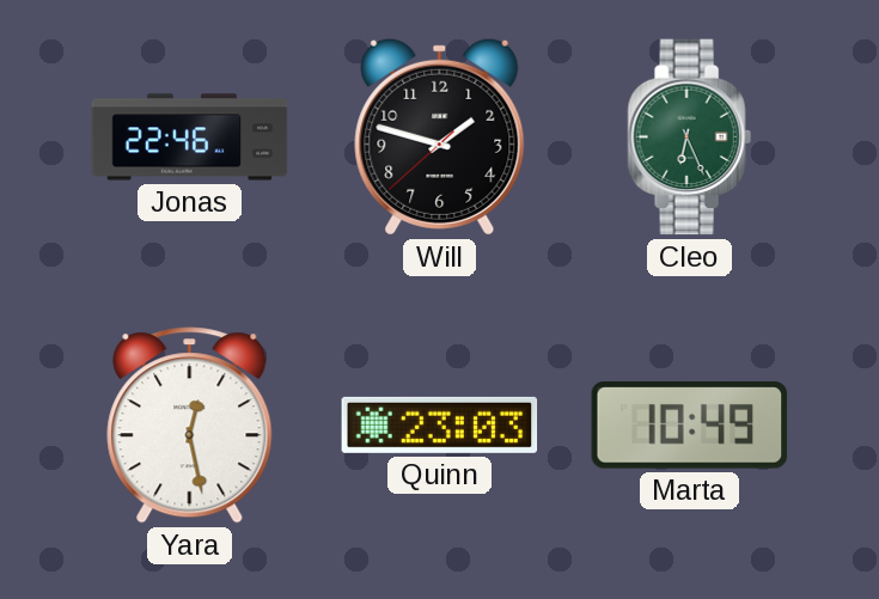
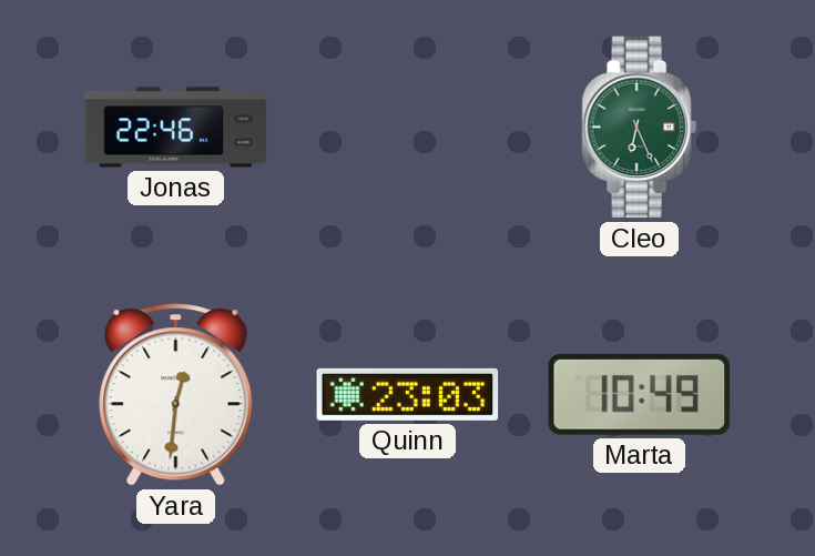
Will: 1:47 -> none (440, 136)
Yara: 12:28 -> 12:31 (176, 395)
